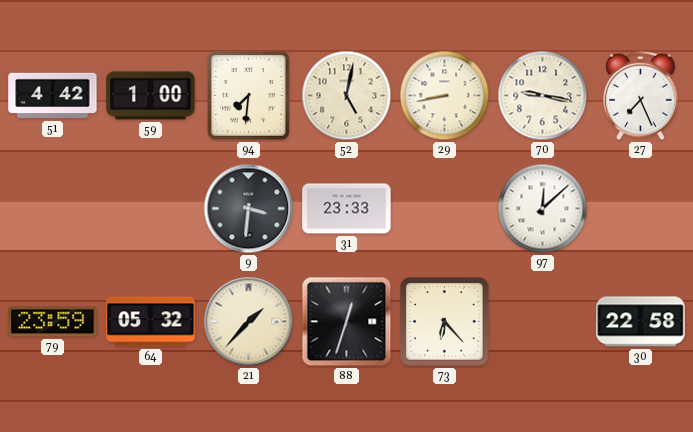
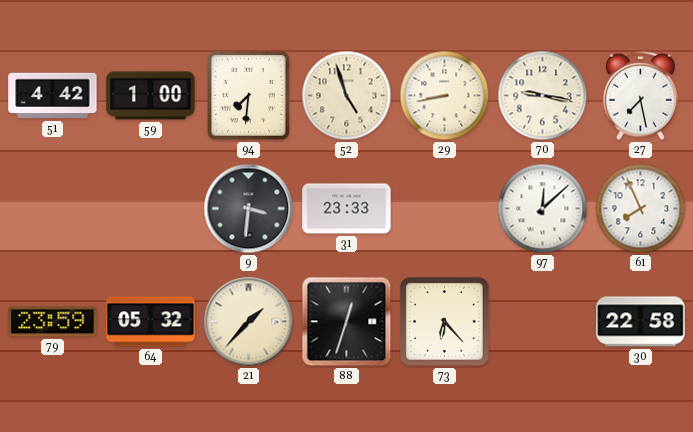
52: 5:02 -> 4:57 (347, 96)
27: 7:26 -> 7:28 (641, 96)
61: none -> 7:56 (641, 209)
